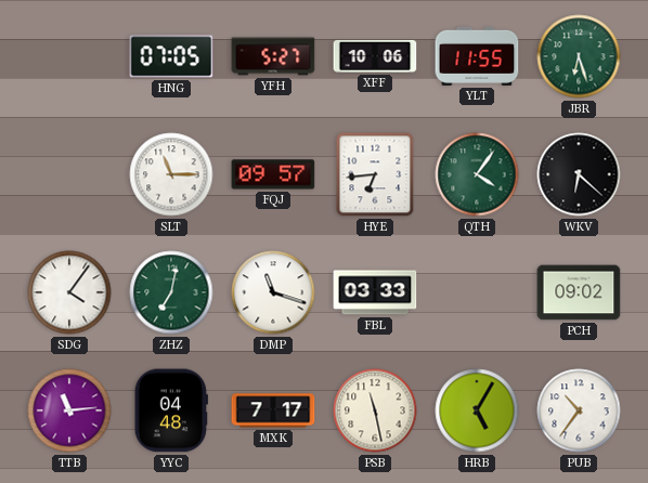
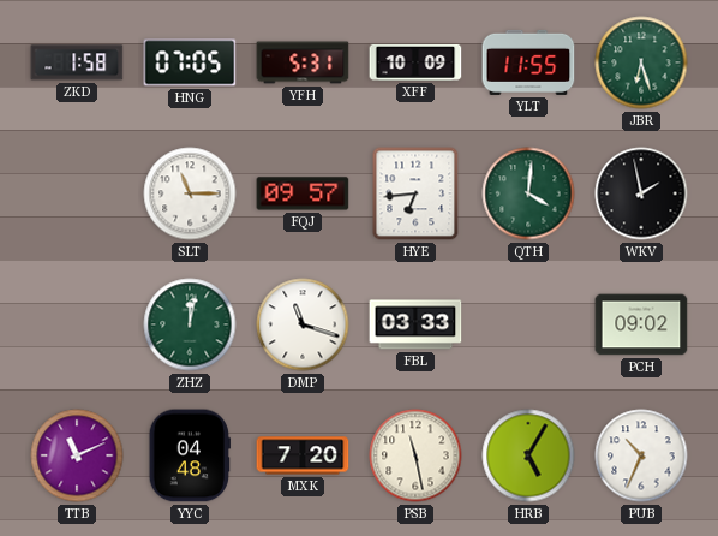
ZKD: none -> 1:58 (77, 62)
YFH: 5:27 -> 5:31 (303, 62)
XFF: 10:06 -> 10:09 (415, 62)
QTH: 4:06 -> 4:01 (528, 193)
WKV: 6:22 -> 1:58 (641, 193)
SDG: 4:06 -> none (69, 292)
ZHZ: 7:02 -> 12:02 (190, 324)
TTB: 11:14 -> 11:11 (77, 455)
MXK: 7:17 -> 7:20 (303, 455)
PUB: 10:36 -> 10:34 (641, 455)
